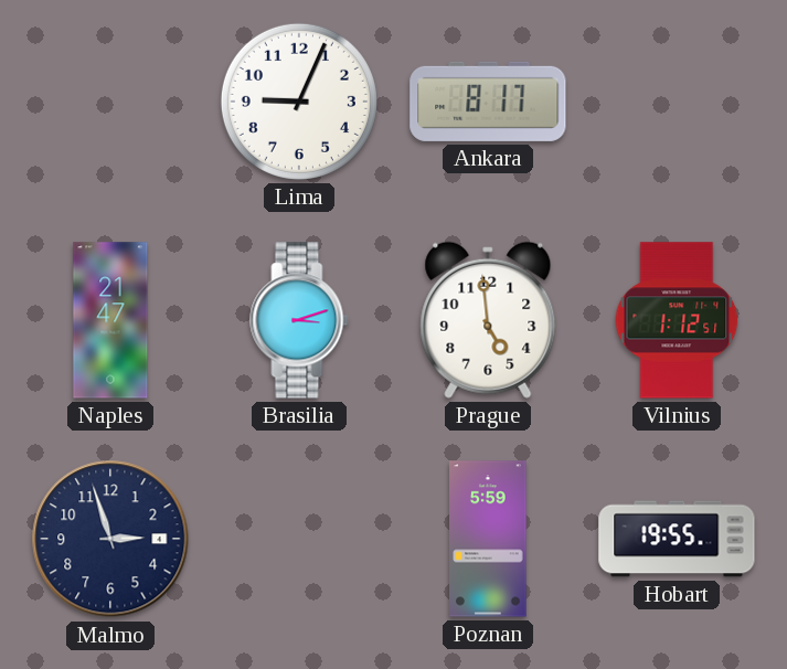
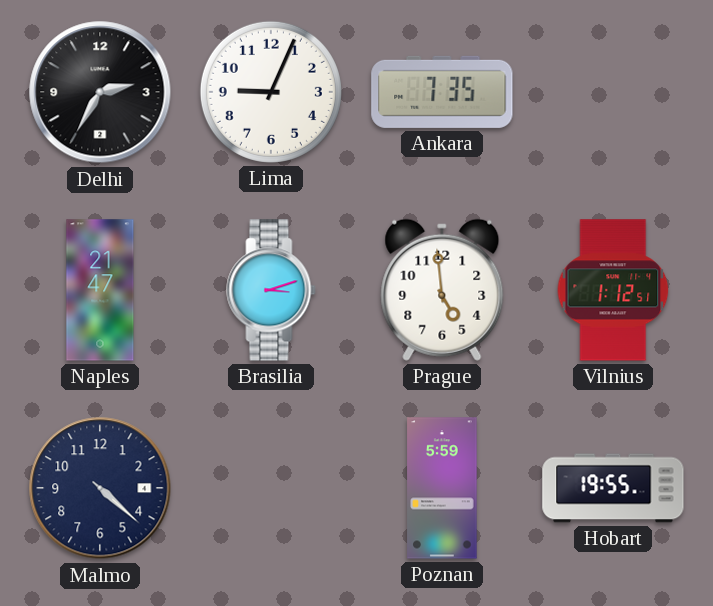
Delhi: none -> 2:35 (100, 92)
Ankara: 8:17 -> 7:35 (442, 92)
Malmo: 2:57 -> 4:22 (100, 488)
